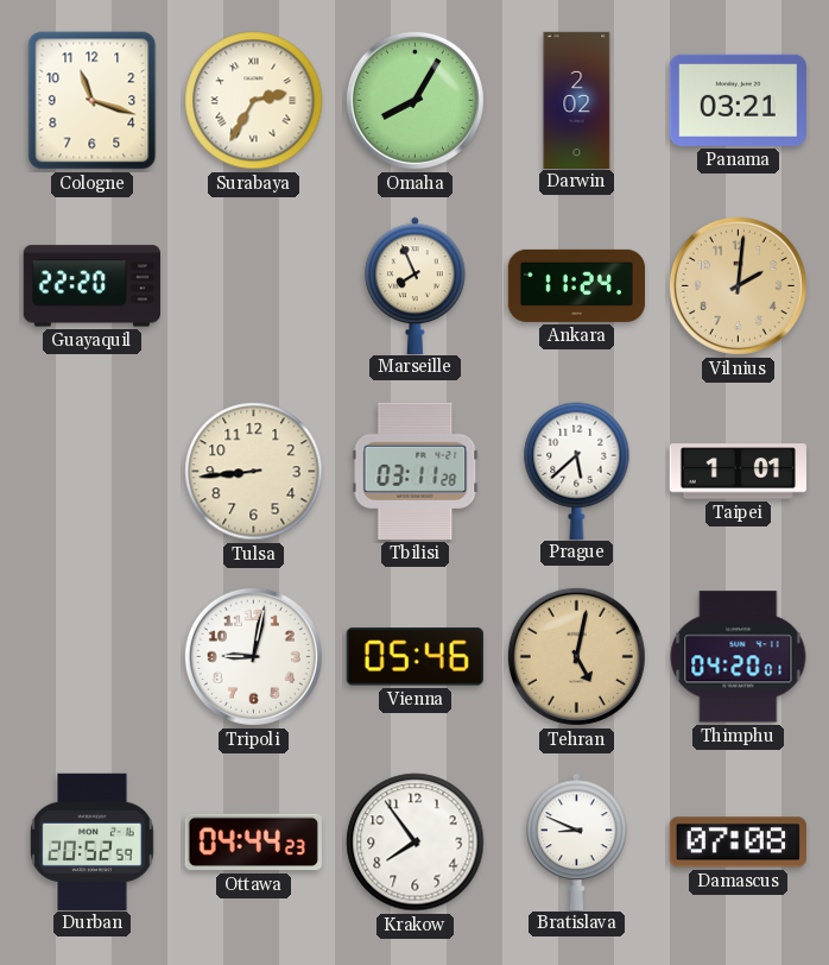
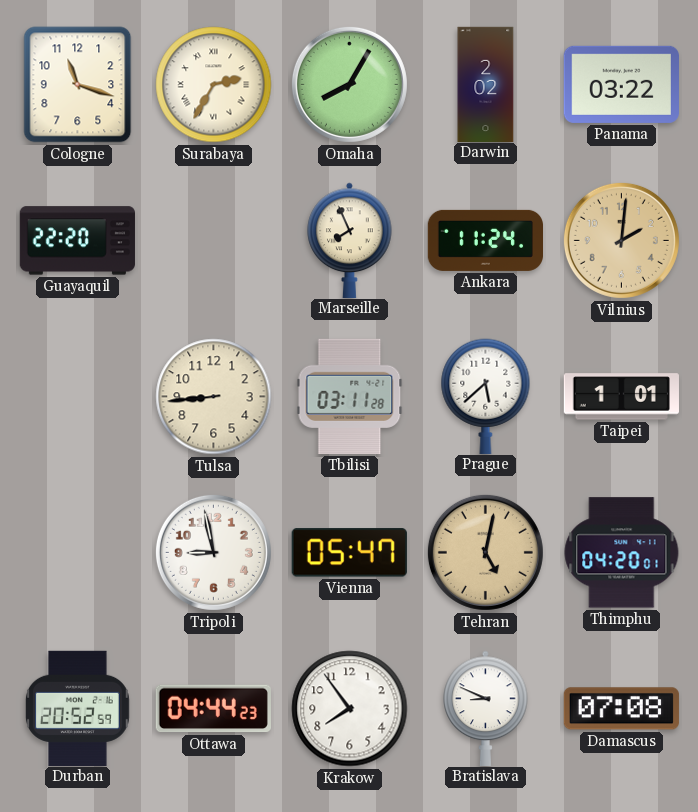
Panama: 03:21 -> 03:22 (621, 84)
Tripoli: 9:02 -> 8:58 (213, 552)
Vienna: 05:46 -> 05:47 (349, 553)
